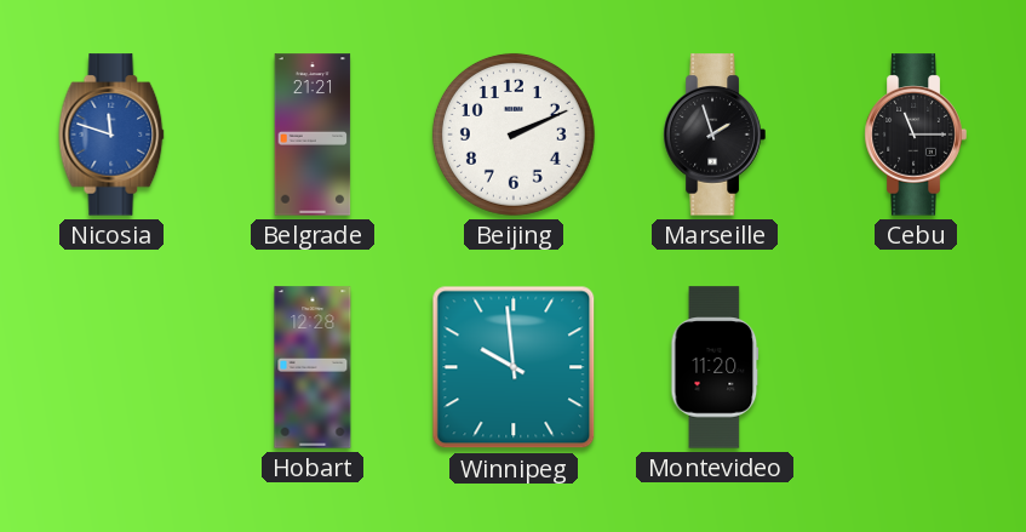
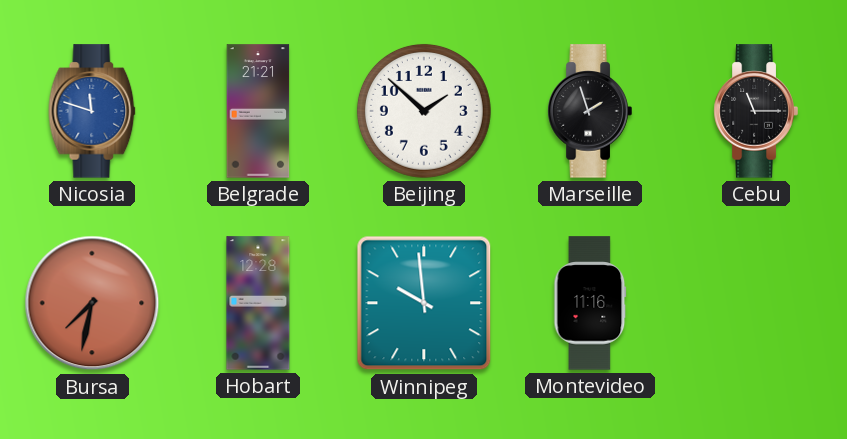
Beijing: 2:11 -> 1:52 (424, 111)
Bursa: none -> 7:32 (92, 303)
Montevideo: 11:20 -> 11:16 (590, 303)
